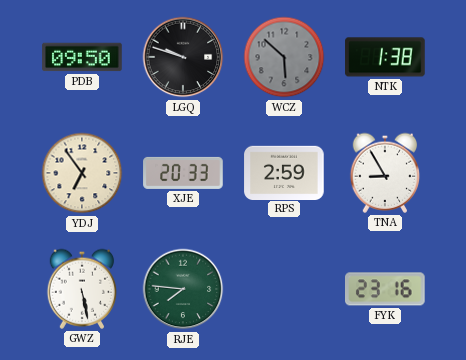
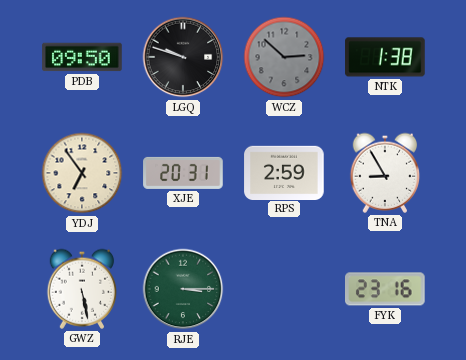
WCZ: 5:52 -> 2:52 (284, 57)
XJE: 20:33 -> 20:31 (183, 173)
RJE: 7:46 -> 3:15 (183, 289)
